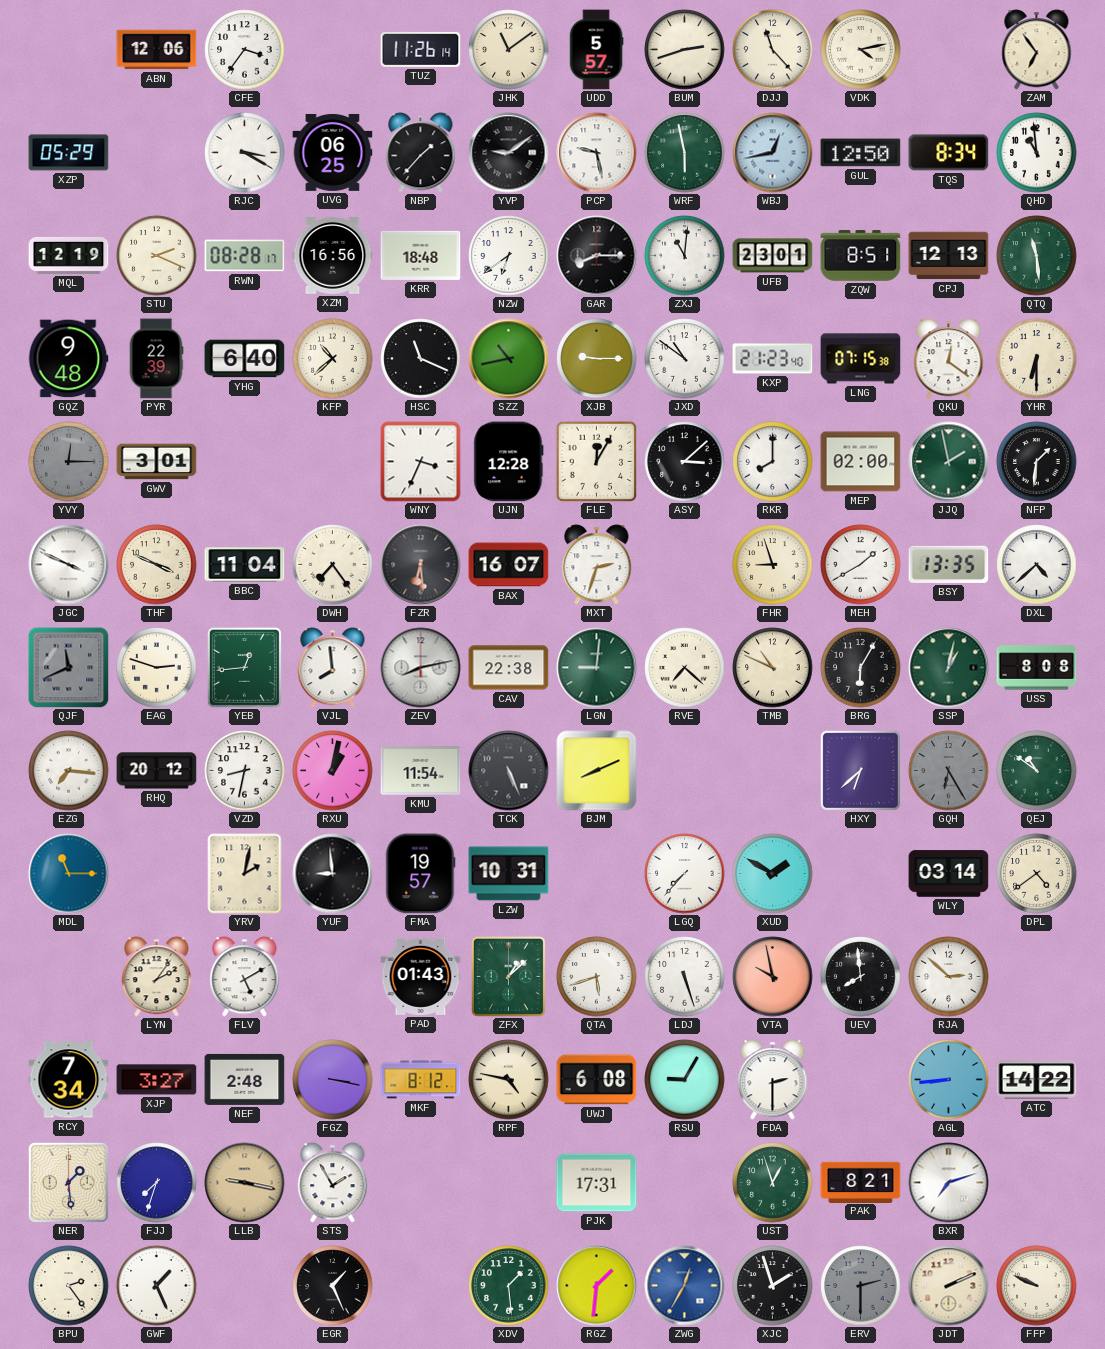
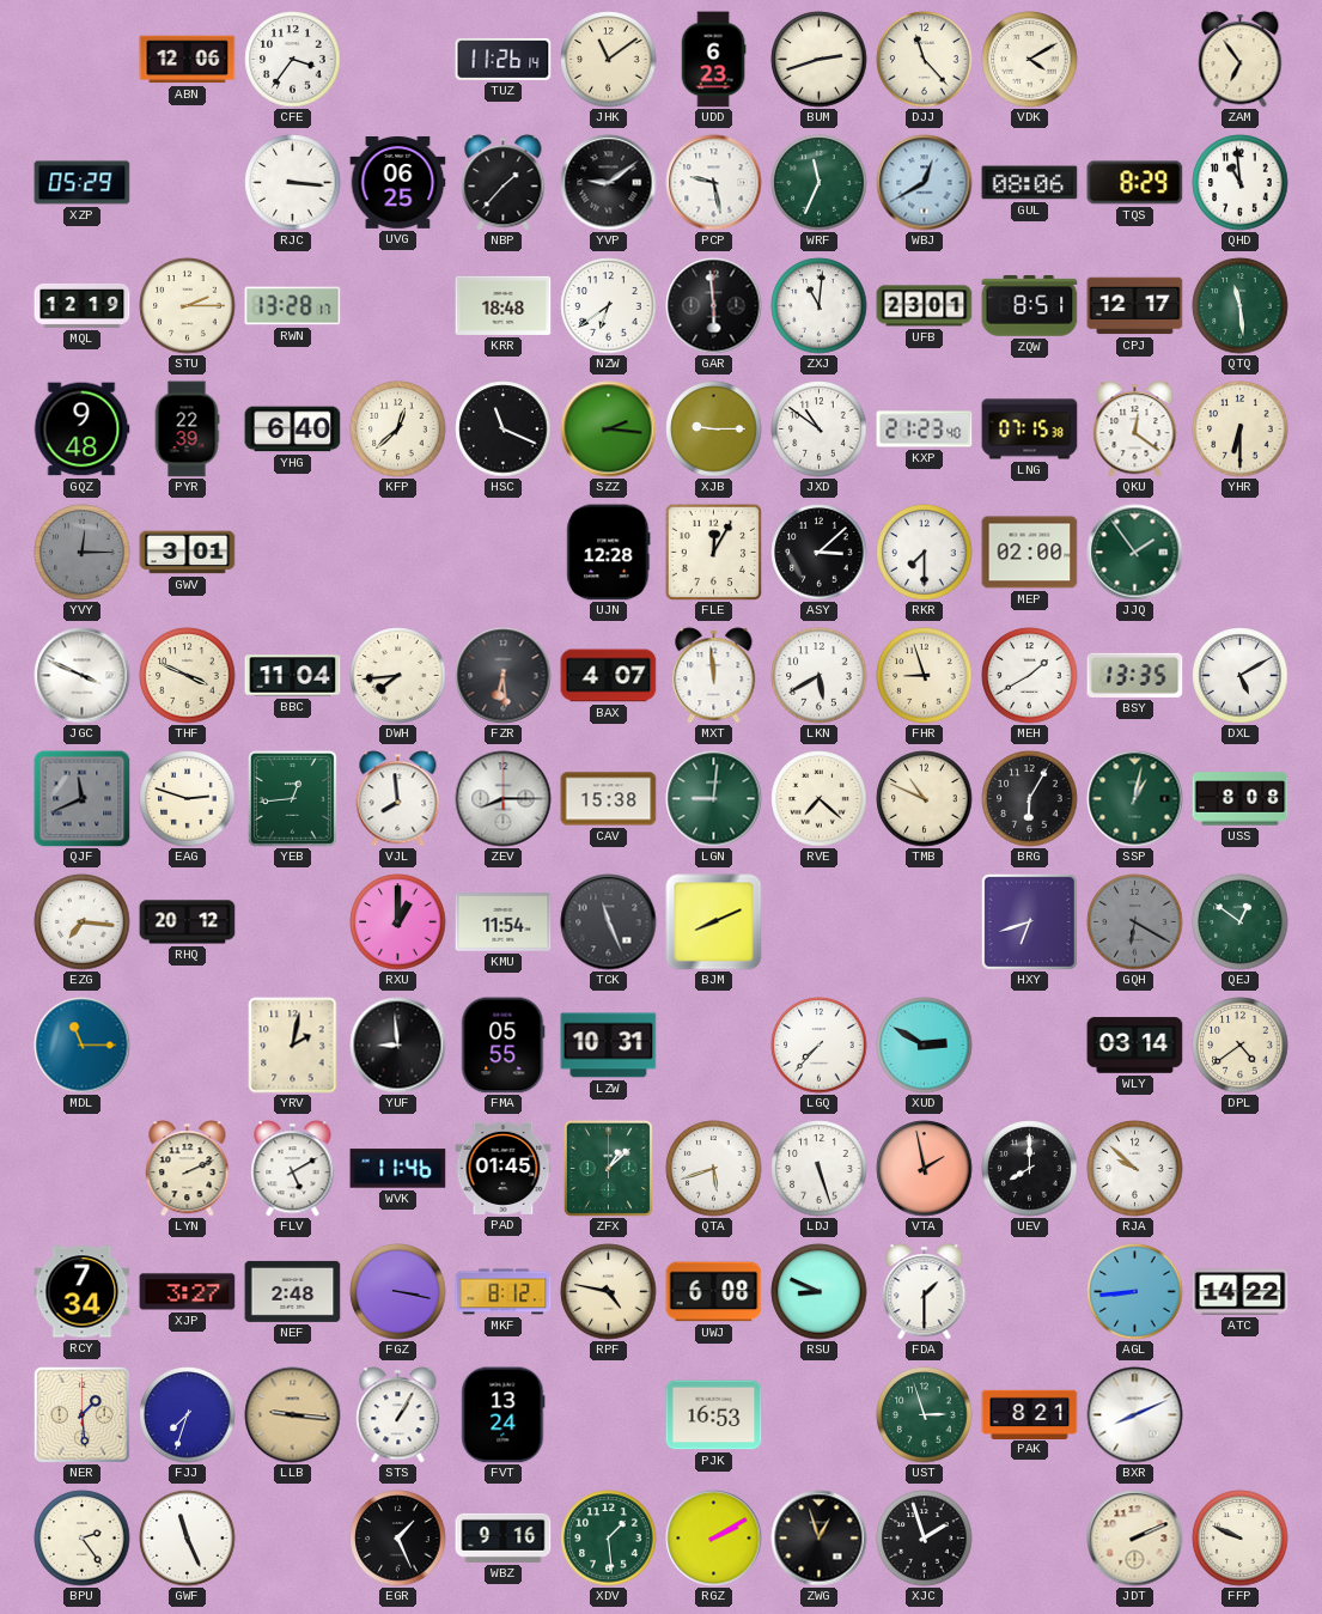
UDD: 5:57 -> 6:23 (713, 60)
VDK: 4:13 -> 4:10 (1030, 60)
RJC: 3:20 -> 3:16 (293, 183)
WRF: 5:58 -> 11:34 (820, 183)
WBJ: 12:43 -> 12:40 (925, 183)
GUL: 12:50 -> 08:06 (1030, 183)
TQS: 8:34 -> 8:29 (1135, 183)
STU: 2:19 -> 2:15 (188, 306)
RWN: 08:28 -> 13:28 (293, 306)
XZM: 16:56 -> none (333, 256)
GAR: 8:15 -> 5:59 (714, 306)
CPJ: 12:13 -> 12:17 (1135, 306)
KFP: 10:38 -> 12:38 (398, 430)
SZZ: 10:43 -> 2:16 (609, 430)
WNY: 3:34 -> none (421, 462)
RKR: 8:00 -> 7:30 (925, 553)
JJQ: 1:58 -> 1:54 (1135, 553)
NFP: 1:31 -> none (1037, 462)
DWH: 7:24 -> 7:44 (398, 676)
BAX: 16:07 -> 4:07 (609, 676)
MXT: 2:33 -> 11:59 (714, 676)
LKN: none -> 5:40 (820, 676)
DXL: 4:38 -> 5:10 (1241, 676)
ZEV: 8:13 -> 8:15 (504, 799)
CAV: 22:38 -> 15:38 (609, 799)
VZD: 8:32 -> none (245, 771)
RXU: 1:02 -> 1:00 (398, 922)
TCK: 5:26 -> 11:26 (609, 922)
HXY: 6:38 -> 6:42 (1029, 921)
GQH: 6:25 -> 6:20 (1135, 922)
QEJ: 10:51 -> 12:51 (1241, 922)
FMA: 19:57 -> 05:55 (504, 1046)
XUD: 1:50 -> 2:50 (925, 1046)
LYN: 2:06 -> 2:11 (188, 1169)
WVK: none -> 11:46 (398, 1169)
PAD: 01:43 -> 01:45 (504, 1168)
VTA: 9:58 -> 1:58 (925, 1169)
UEV: 7:59 -> 8:00 (1030, 1169)
RJA: 2:52 -> 9:52 (1135, 1169)
RSU: 9:05 -> 8:49 (820, 1292)
FDA: 2:30 -> 1:30 (925, 1292)
LLB: 9:17 -> 9:16 (293, 1415)
STS: 1:55 -> 1:05 (398, 1415)
FVT: none -> 13:24 (504, 1415)
PJK: 17:31 -> 16:53 (714, 1415)
UST: 12:57 -> 2:57 (925, 1415)
BXR: 7:12 -> 8:11 (1135, 1415)
GWF: 1:26 -> 11:26 (188, 1539)
WBZ: none -> 9:16 (504, 1537)
RGZ: 1:31 -> 2:10 (714, 1539)
ZWG: 12:35 -> 12:57 (820, 1539)
ZWG dial: blue -> black (820, 1539)
ERV: 2:30 -> none (861, 1286)
